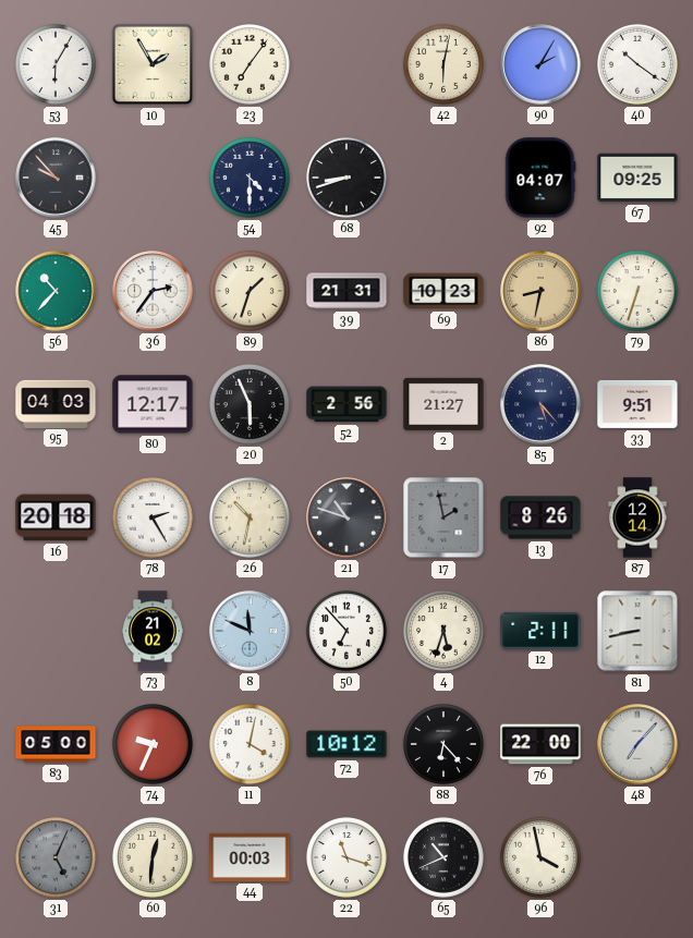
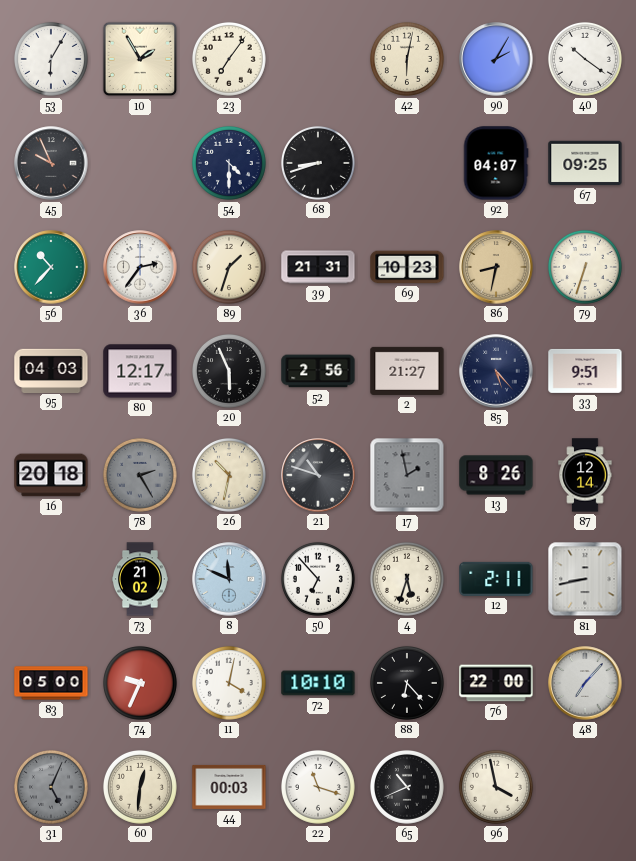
45: 9:53 -> 9:56 (51, 163)
78 dial: white -> grey (140, 475)
72: 10:12 -> 10:10 (318, 683)
